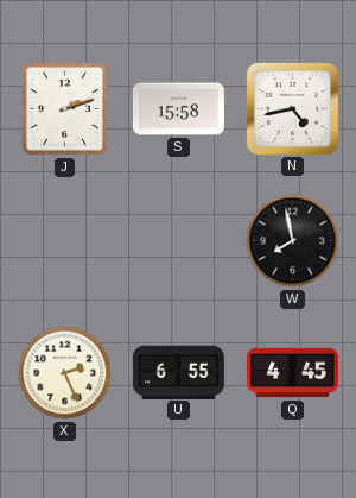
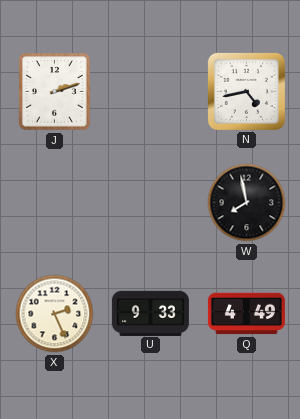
S: 15:58 -> none (178, 109)
U: 6:55 -> 9:33 (150, 313)
Q: 4:45 -> 4:49 (246, 314)
